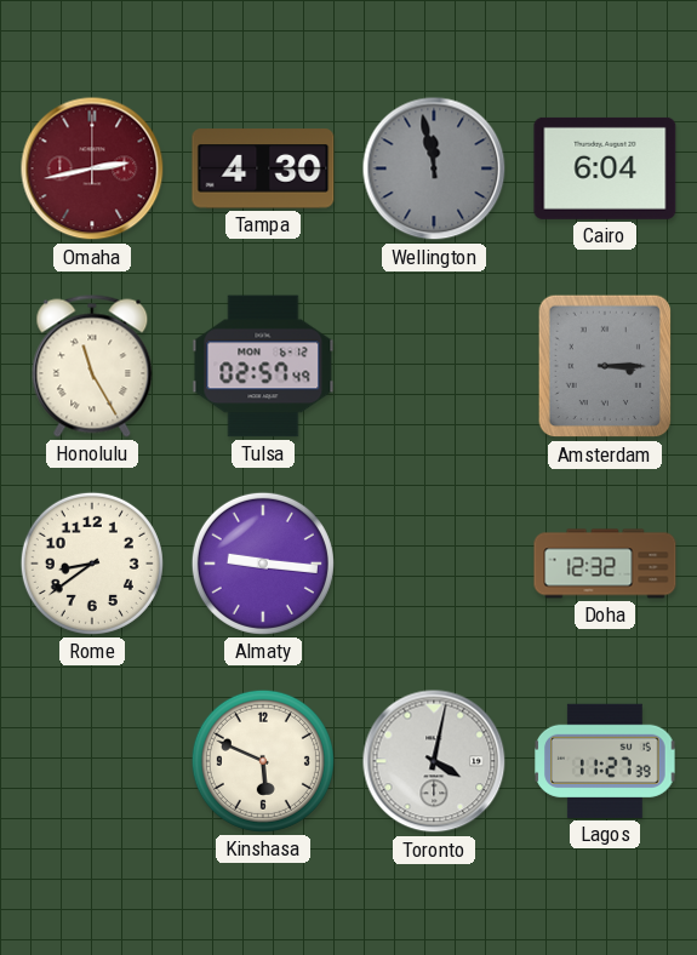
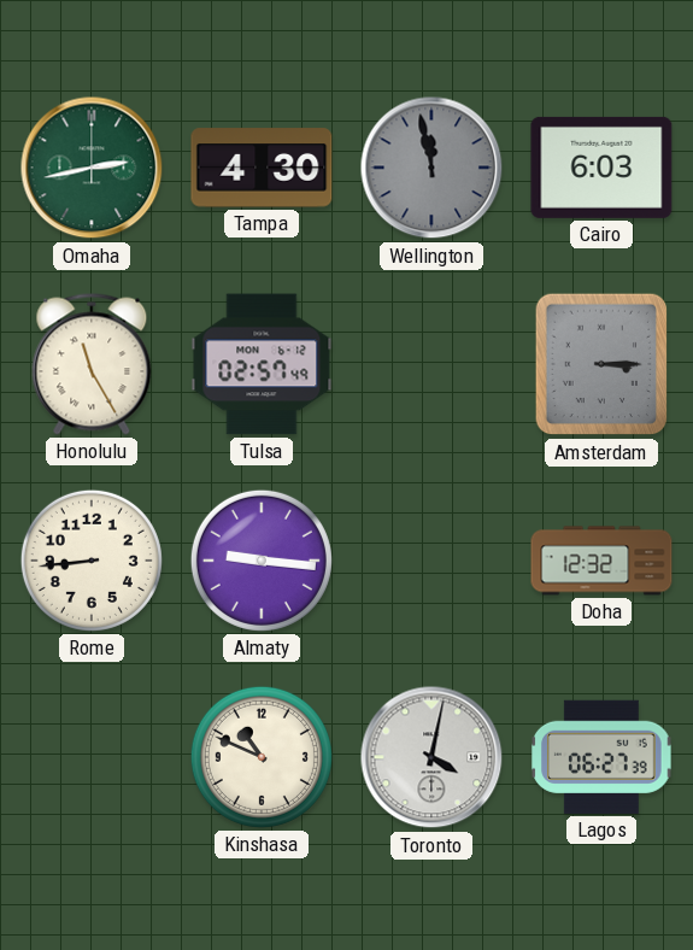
Omaha dial: burgundy -> green (92, 168)
Cairo: 6:04 -> 6:03 (601, 168)
Rome: 8:39 -> 8:44 (92, 561)
Kinshasa: 5:49 -> 10:49 (262, 757)
Lagos: 11:27 -> 06:27 (601, 757)
